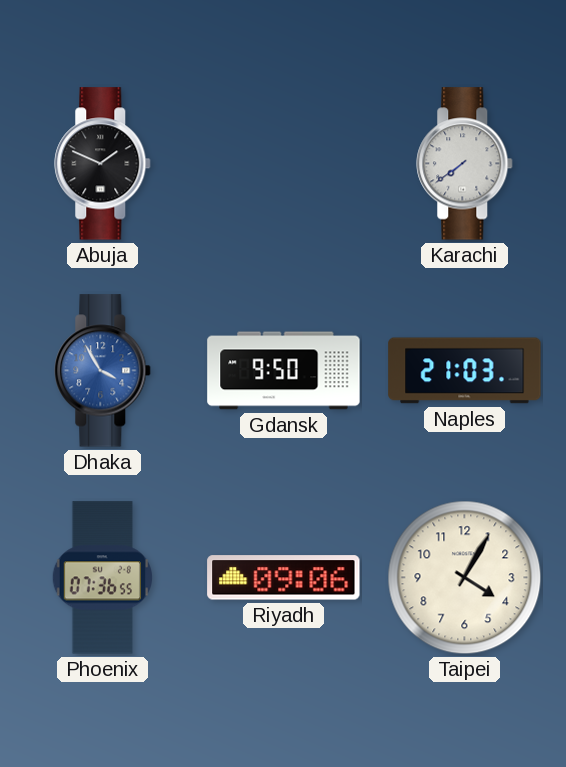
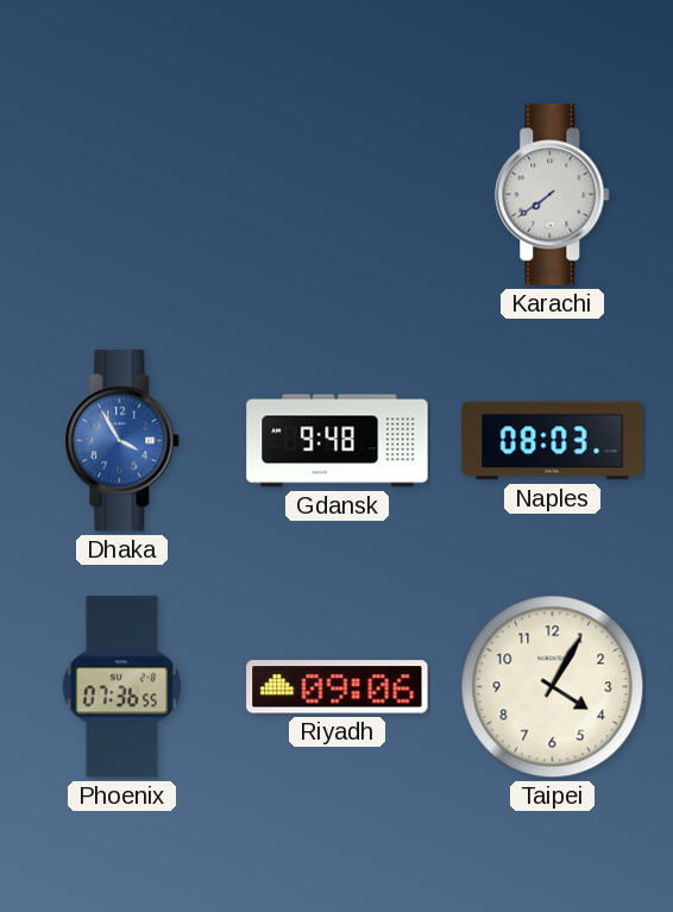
Abuja: 1:49 -> none (103, 164)
Gdansk: 9:50 -> 9:48 (338, 441)
Naples: 21:03 -> 08:03 (553, 441)
